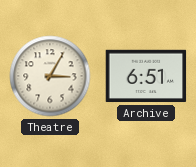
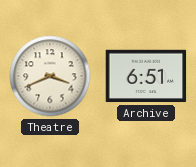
Theatre: 3:05 -> 3:41 (50, 76)
